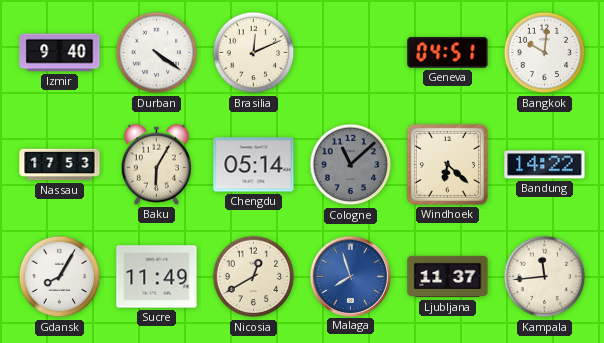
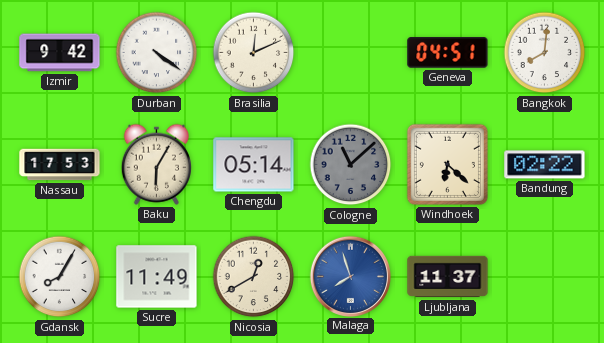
Izmir: 9:40 -> 9:42 (60, 53)
Bangkok: 10:01 -> 8:01 (545, 53)
Bandung: 14:22 -> 02:22 (545, 165)
Kampala: 11:44 -> none (545, 277)
